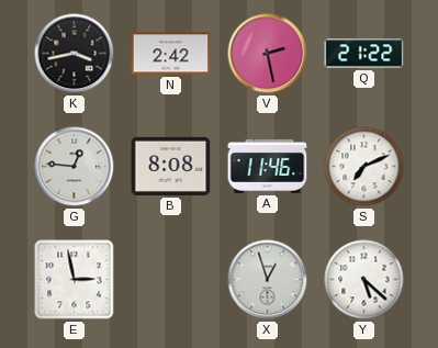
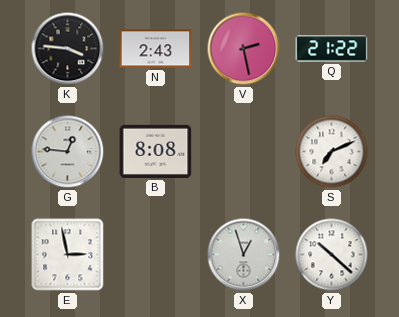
K: 3:43 -> 3:46 (68, 49)
N: 2:42 -> 2:43 (156, 49)
A: 11:46 -> none (268, 166)
Y: 5:22 -> 10:22 (332, 255)
